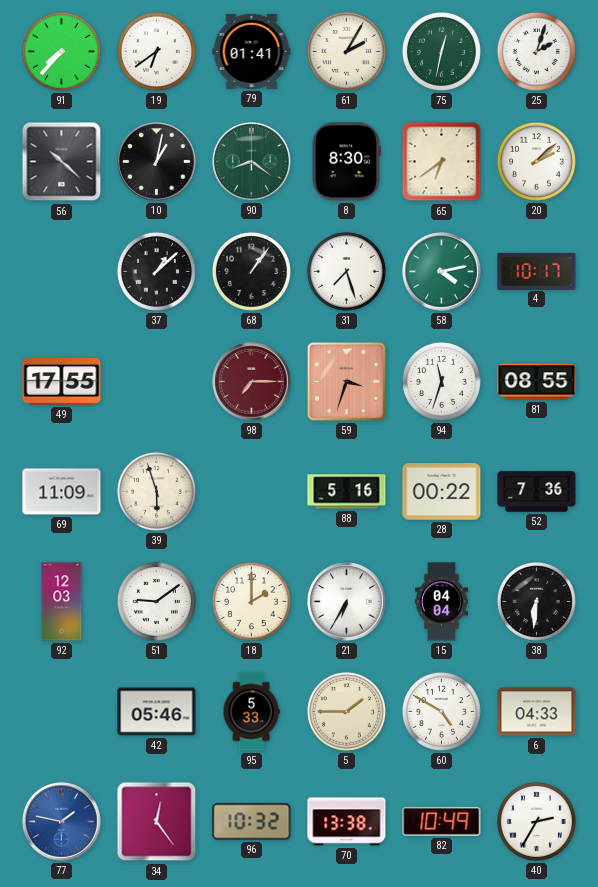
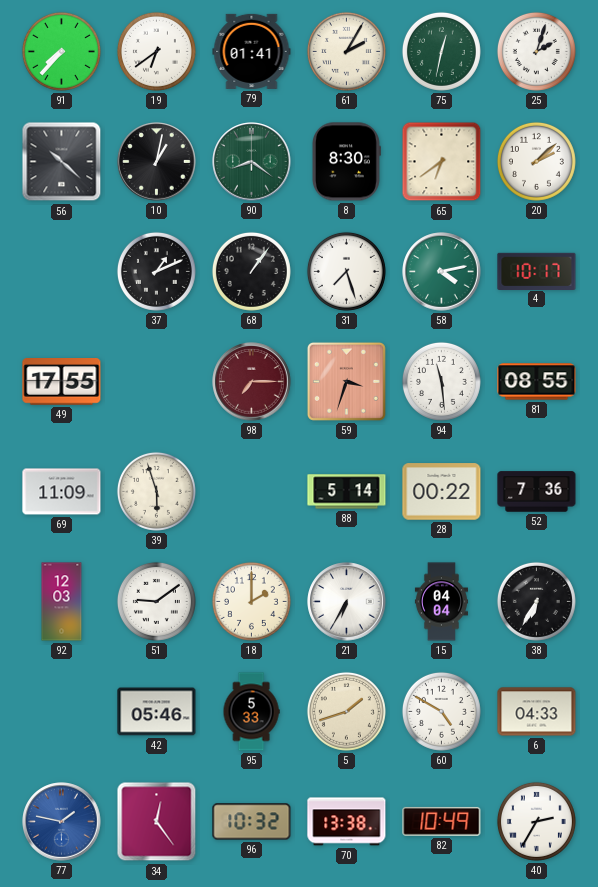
37: 1:08 -> 1:11 (156, 271)
94: 11:33 -> 11:29 (441, 381)
88: 5:16 -> 5:14 (347, 492)
38: 6:31 -> 6:35 (536, 601)
5: 1:45 -> 1:42 (346, 711)
